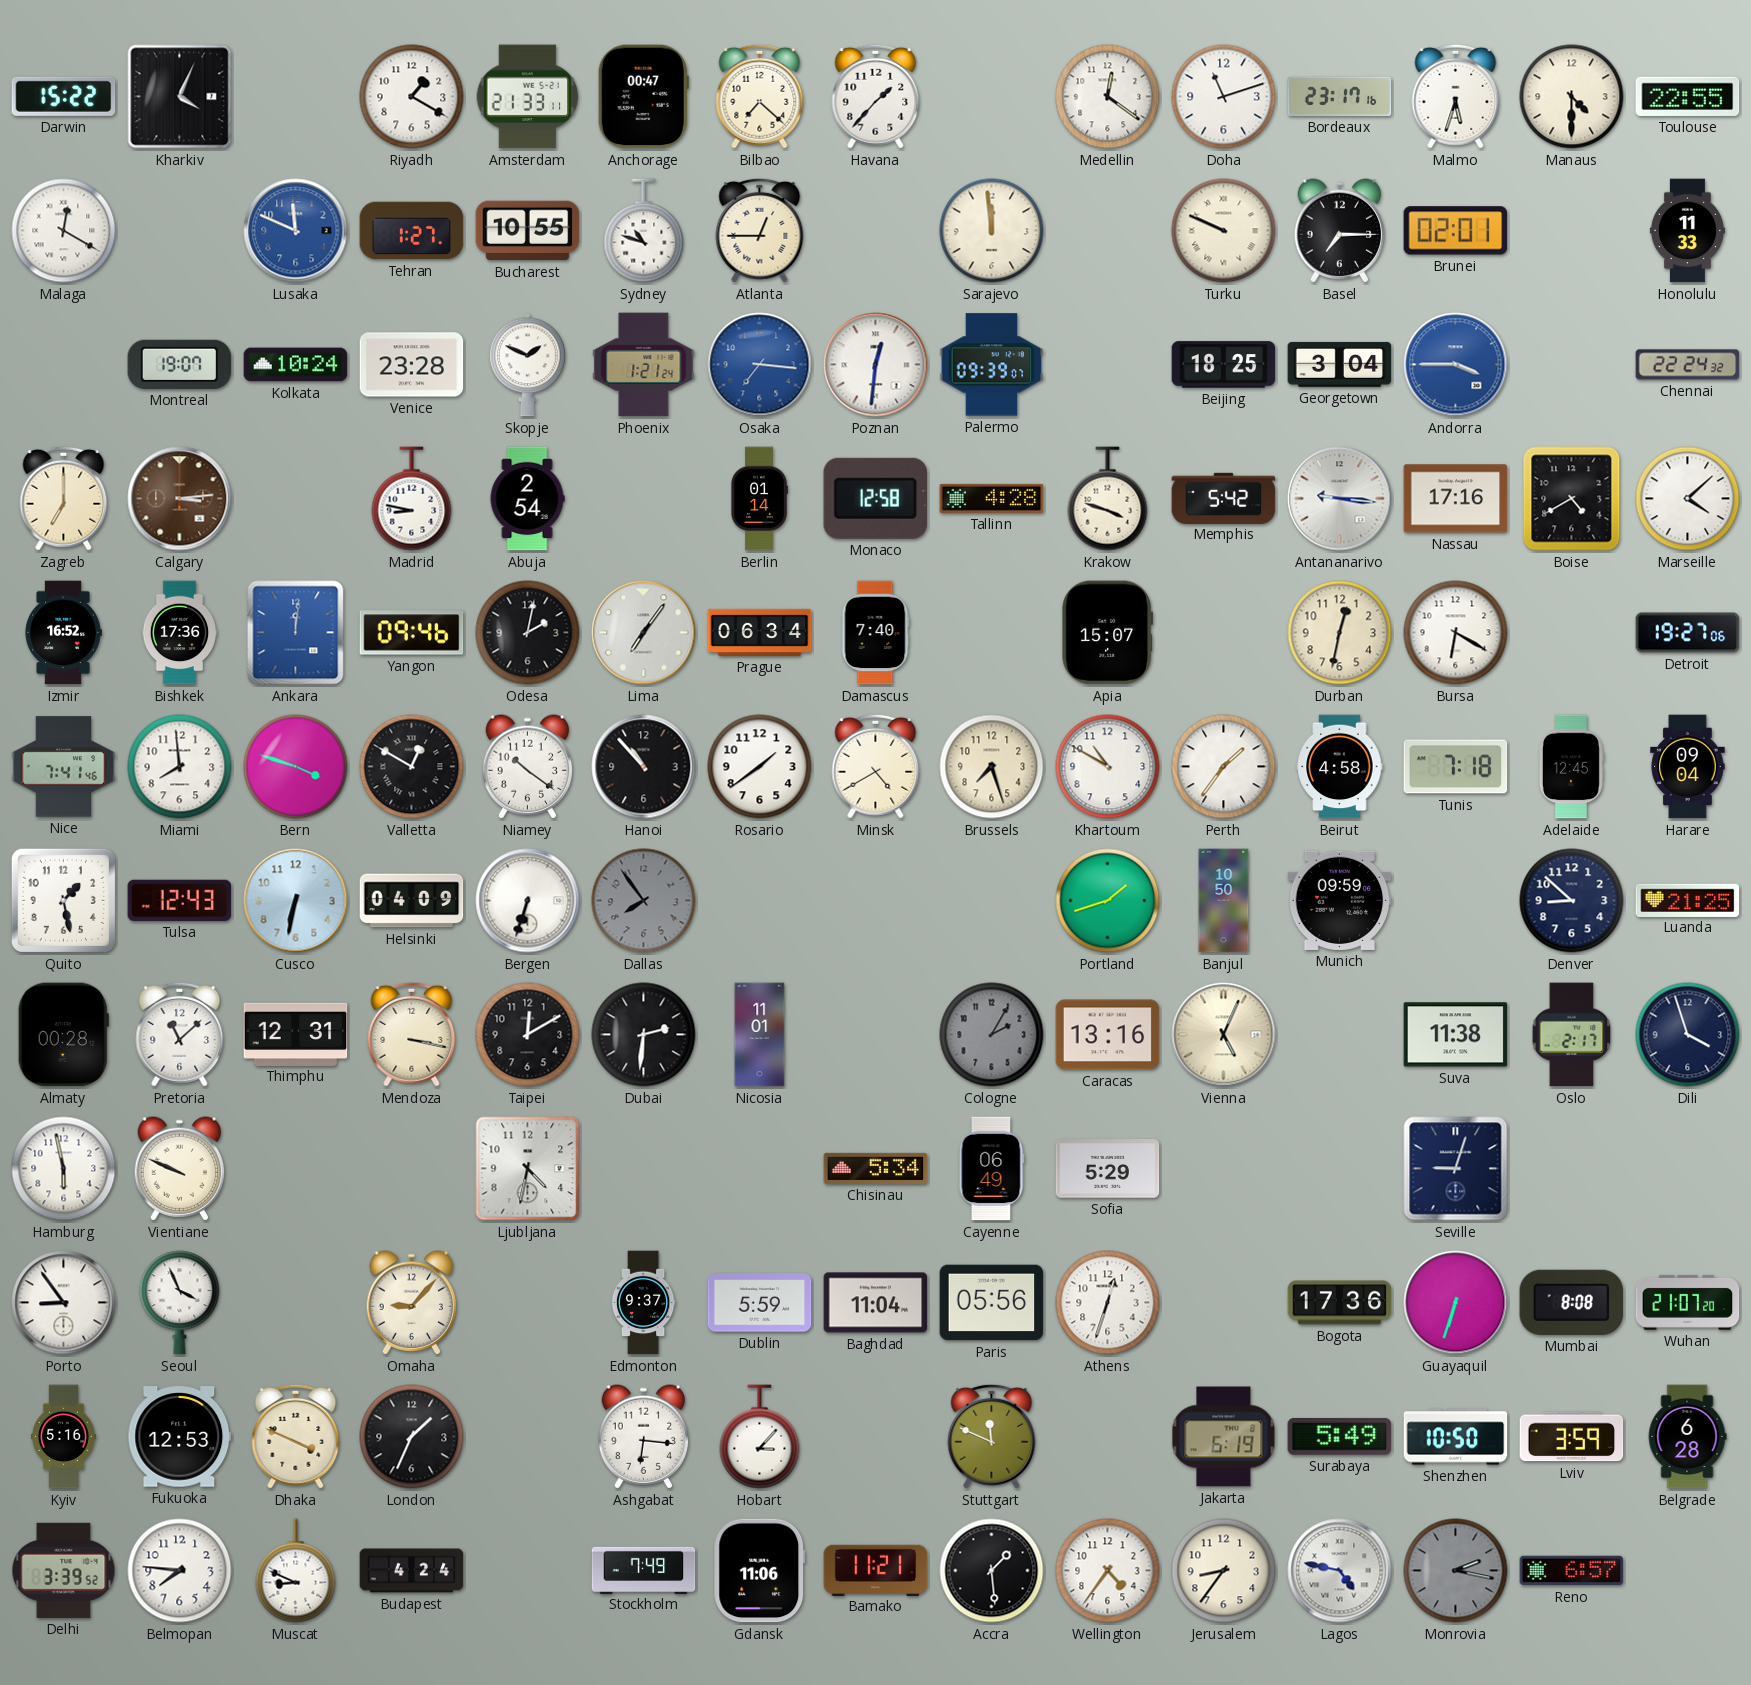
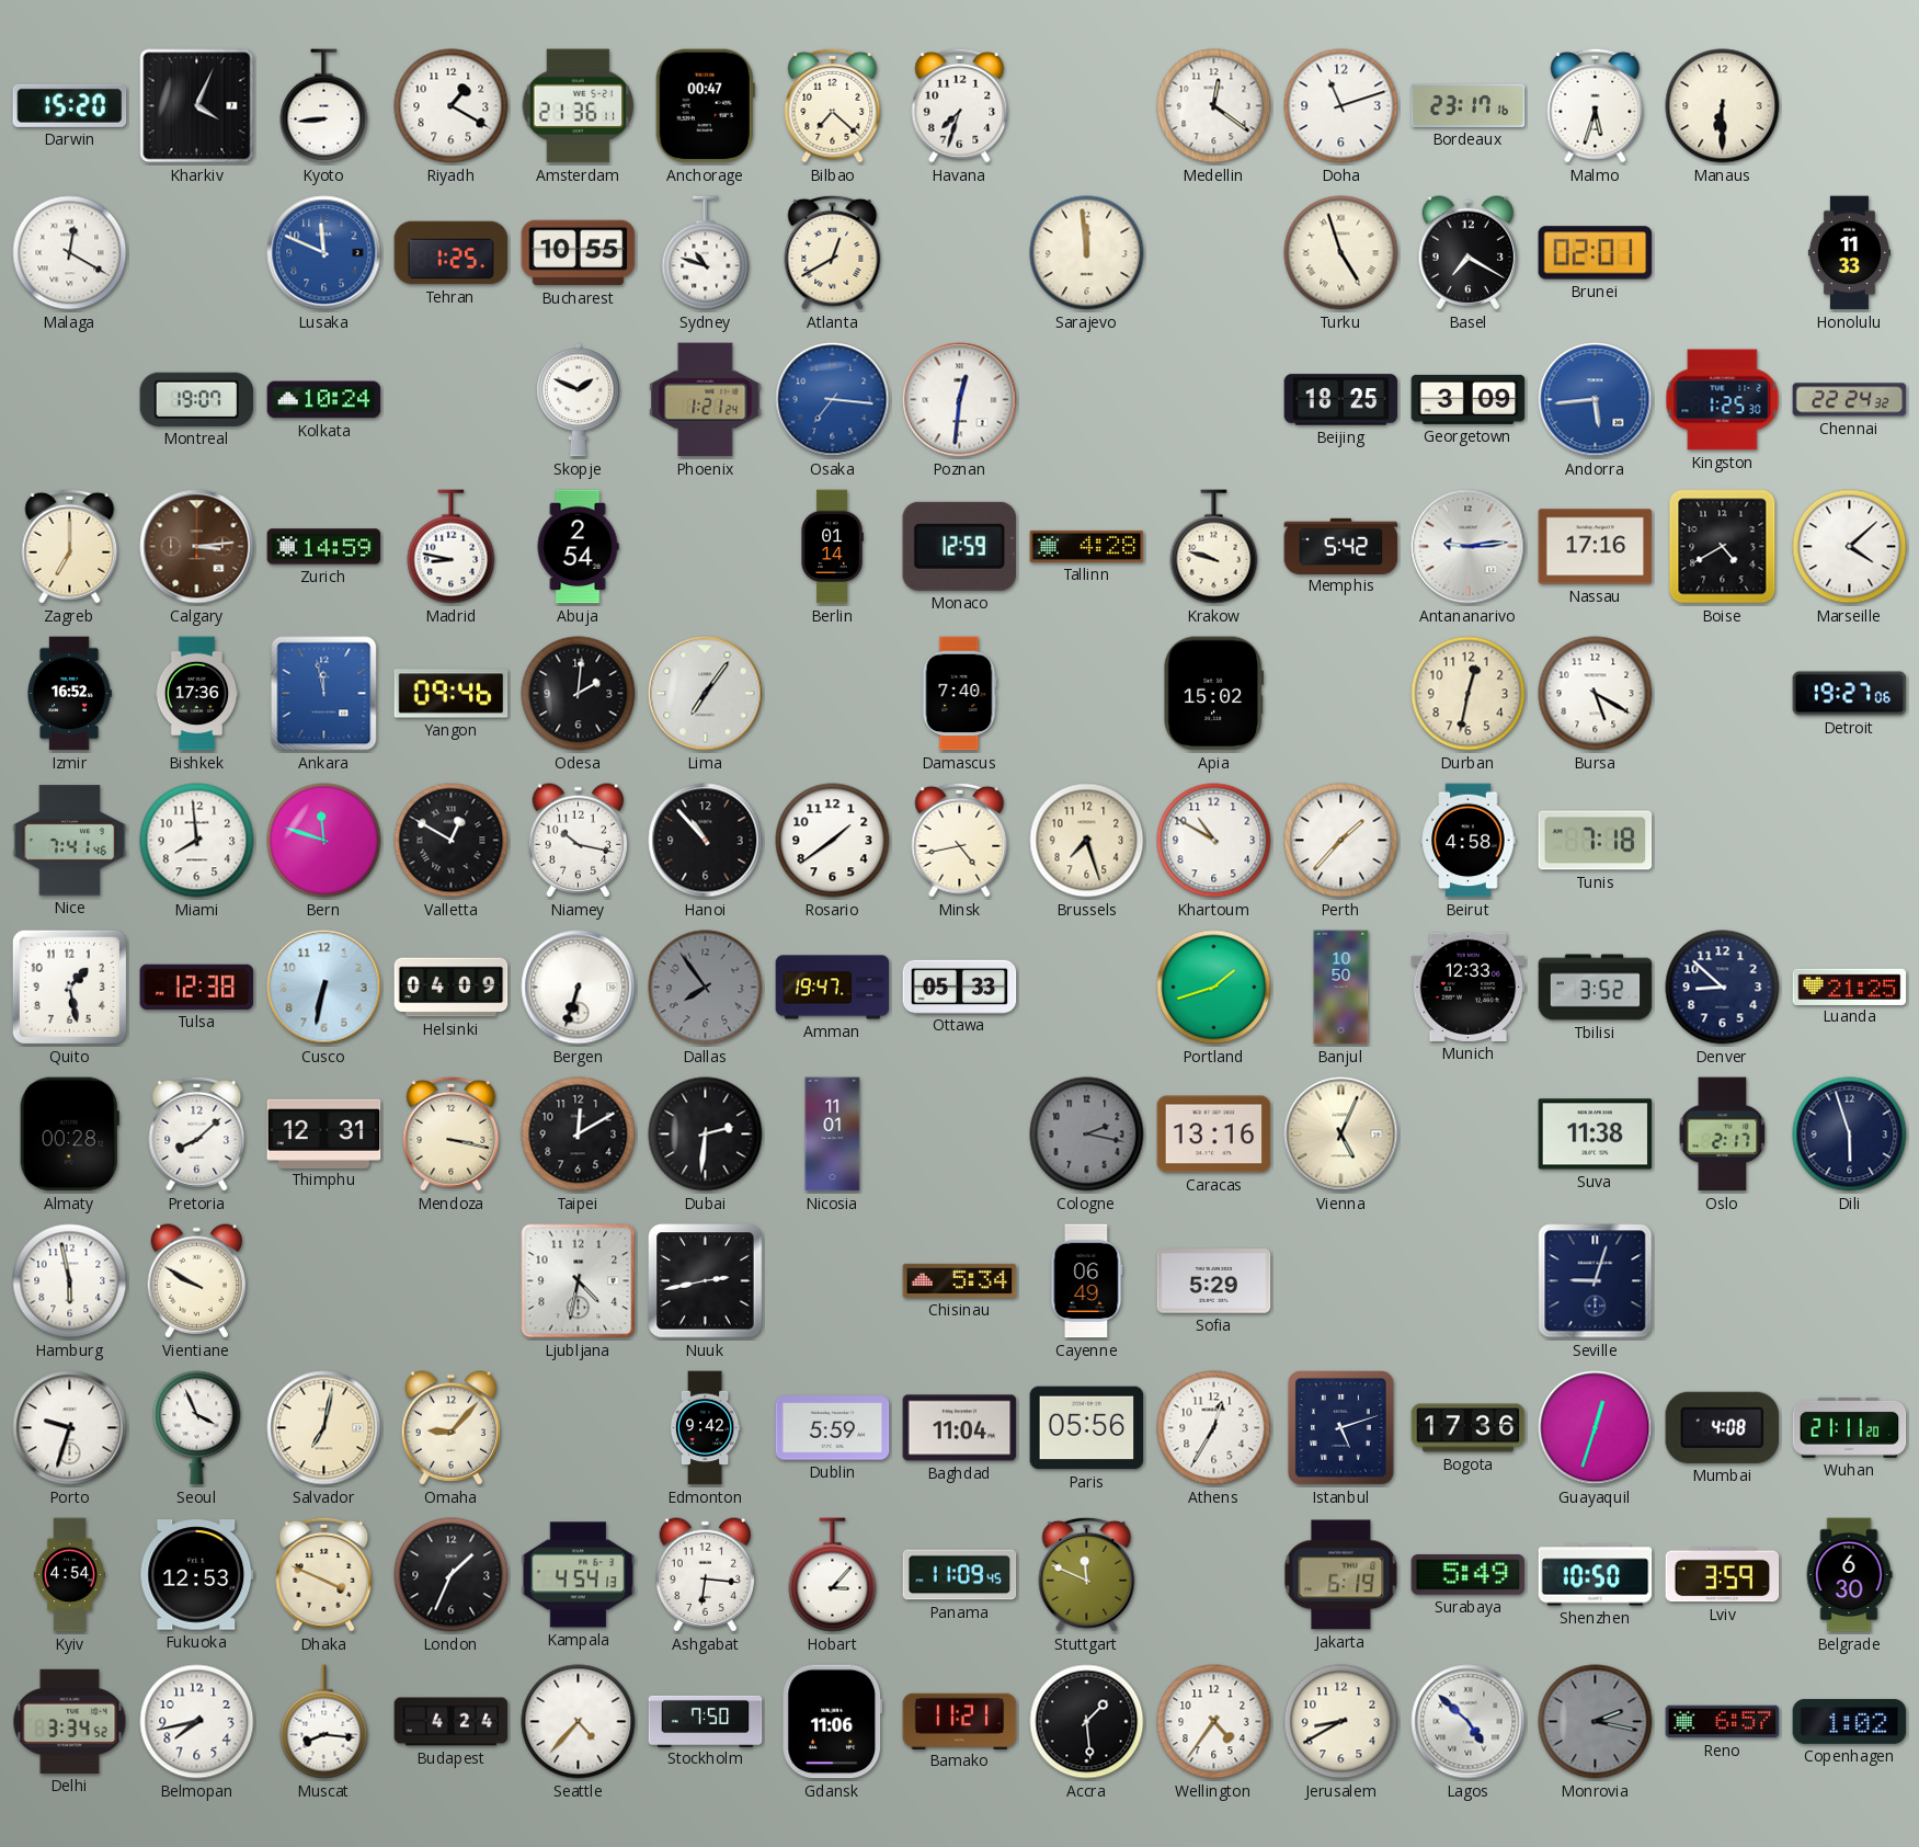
Darwin: 15:22 -> 15:20 (70, 105)
Kyoto: none -> 8:44 (324, 106)
Amsterdam: 21:33 -> 21:36 (579, 106)
Havana: 1:37 -> 7:33 (960, 105)
Manaus: 4:30 -> 6:30 (1723, 106)
Toulouse: 22:55 -> none (1688, 96)
Tehran: 1:27 -> 1:25 (452, 253)
Atlanta: 12:45 -> 12:40 (833, 252)
Turku: 9:49 -> 4:57 (1341, 253)
Basel: 7:15 -> 7:20 (1469, 253)
Venice: 23:28 -> none (412, 365)
Palermo: 09:39 -> none (992, 365)
Georgetown: 3:04 -> 3:09 (1469, 399)
Andorra: 3:45 -> 5:44 (1596, 400)
Kingston: none -> 1:25 (1723, 400)
Zurich: none -> 14:59 (324, 547)
Monaco: 12:58 -> 12:59 (959, 546)
Krakow: 3:48 -> 9:48 (1214, 547)
Antananarivo: 9:16 -> 9:14 (1469, 547)
Ankara: 12:01 -> 11:58 (324, 694)
Odesa: 2:02 -> 2:01 (579, 694)
Prague: 06:34 -> none (760, 632)
Apia: 15:07 -> 15:02 (1213, 694)
Bursa: 6:20 -> 5:20 (1596, 694)
Bern: 3:48 -> 11:48 (324, 841)
Niamey: 10:21 -> 10:17 (579, 841)
Minsk: 4:40 -> 4:43 (960, 840)
Perth: 1:36 -> 1:37 (1341, 841)
Adelaide: 12:45 -> none (1571, 767)
Harare: 09:04 -> none (1688, 767)
Tulsa: 12:43 -> 12:38 (197, 987)
Amman: none -> 19:47 (833, 988)
Ottawa: none -> 05:33 (960, 987)
Munich: 09:59 -> 12:33 (1469, 987)
Tbilisi: none -> 3:52 (1596, 988)
Pretoria: 11:08 -> 8:08 (197, 1133)
Cologne: 2:05 -> 2:17 (1087, 1135)
Dili: 3:57 -> 5:57 (1850, 1135)
Vientiane: 9:49 -> 9:50 (197, 1281)
Nuuk: none -> 2:43 (706, 1281)
Porto: 8:54 -> 9:33 (70, 1428)
Salvador: none -> 7:02 (324, 1428)
Edmonton: 9:37 -> 9:42 (705, 1428)
Athens: 12:33 -> 12:35 (1214, 1428)
Istanbul: none -> 5:12 (1341, 1428)
Guayaquil: 6:33 -> 12:33 (1596, 1428)
Mumbai: 8:08 -> 4:08 (1723, 1427)
Wuhan: 21:07 -> 21:11 (1850, 1427)
Kyiv: 5:16 -> 4:54 (70, 1575)
Kampala: none -> 4:54 (579, 1575)
Panama: none -> 11:09 (960, 1575)
Belgrade: 6:28 -> 6:30 (1849, 1575)
Delhi: 3:39 -> 3:34 (70, 1721)
Belmopan: 7:46 -> 7:43 (197, 1722)
Muscat: 8:49 -> 8:16 (324, 1722)
Seattle: none -> 4:37 (579, 1722)
Stockholm: 7:49 -> 7:50 (706, 1721)
Jerusalem: 8:36 -> 8:40 (1341, 1722)
Lagos: 4:47 -> 4:52 (1469, 1722)
Copenhagen: none -> 1:02 (1850, 1721)
